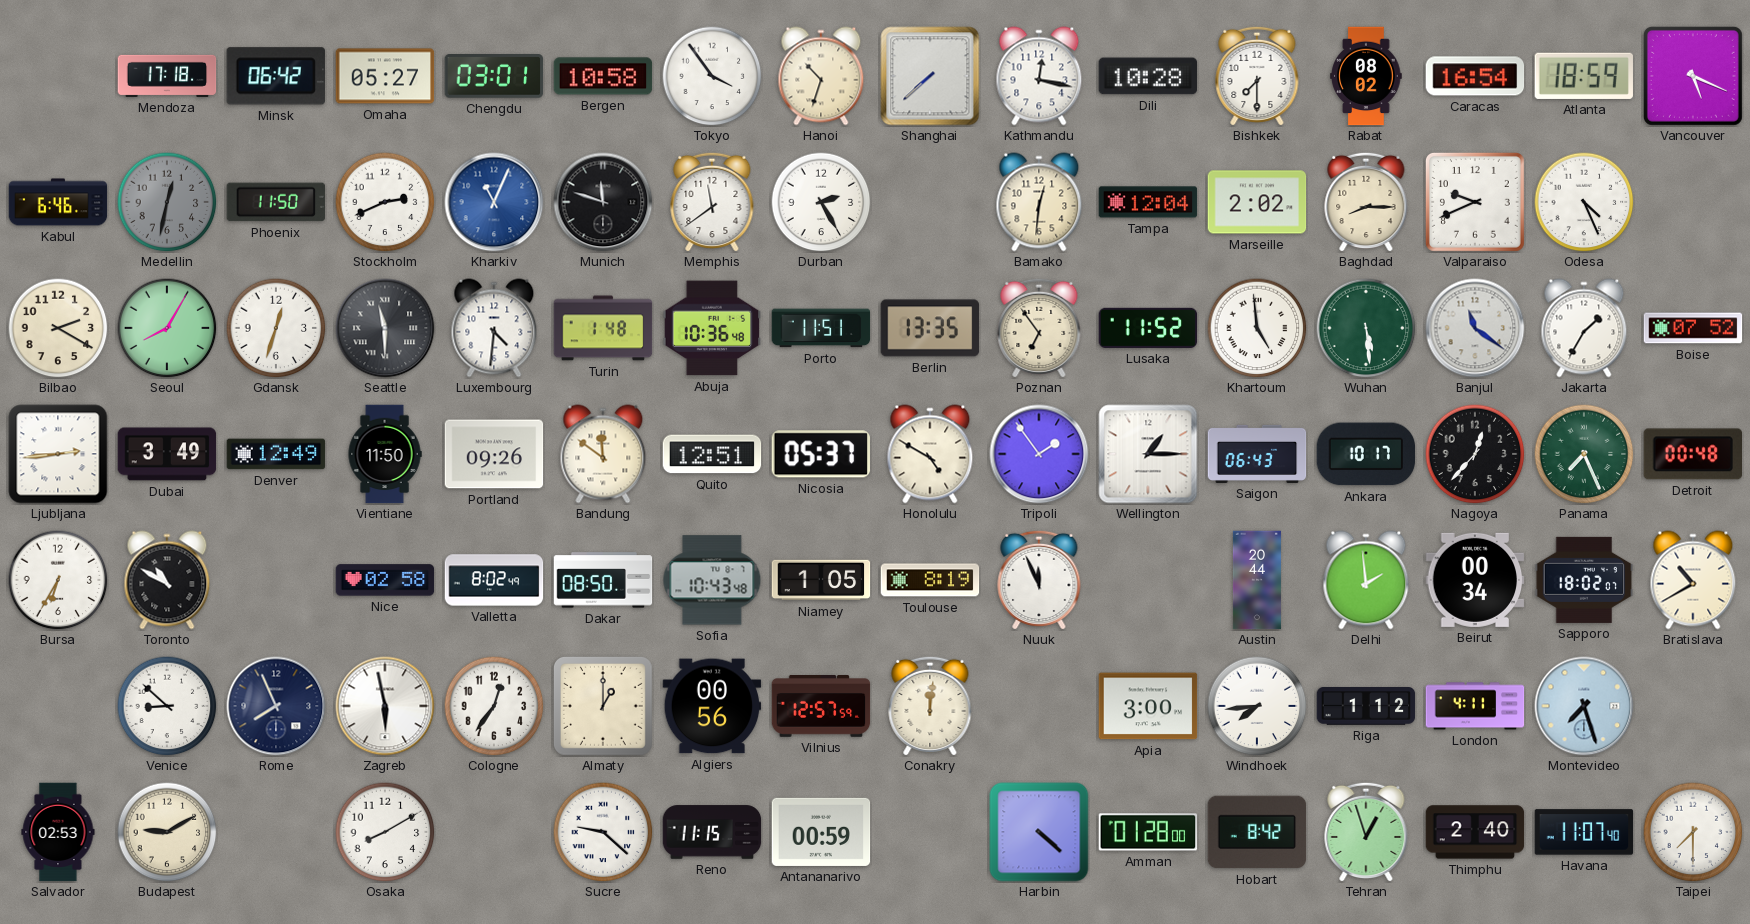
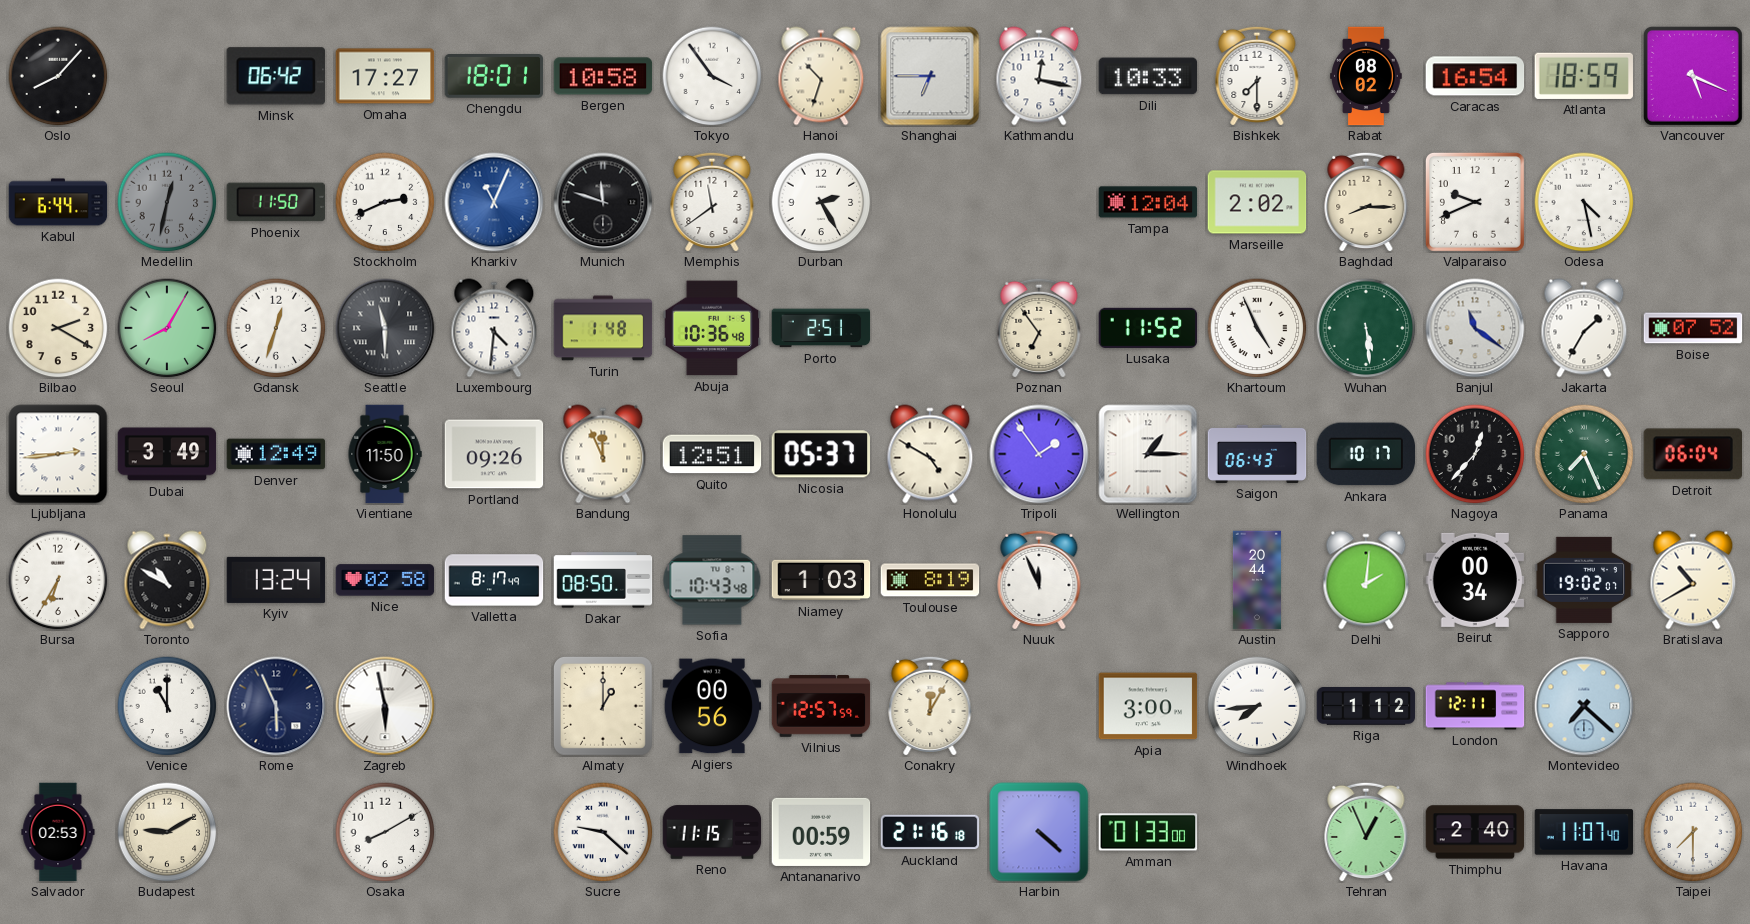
Oslo: none -> 8:07 (58, 76)
Mendoza: 17:18 -> none (167, 76)
Omaha: 05:27 -> 17:27 (385, 76)
Chengdu: 03:01 -> 18:01 (494, 77)
Shanghai: 7:38 -> 6:45 (930, 76)
Dili: 10:28 -> 10:33 (1148, 76)
Kabul: 6:46 -> 6:44 (58, 202)
Bamako: 12:31 -> none (1039, 202)
Odesa: 4:26 -> 4:28 (1584, 202)
Porto: 11:51 -> 2:51 (821, 328)
Berlin: 13:35 -> none (930, 328)
Khartoum: 4:59 -> 4:56 (1257, 328)
Bandung: 11:51 -> 11:56 (603, 454)
Detroit: 00:48 -> 06:04 (1692, 454)
Kyiv: none -> 13:24 (276, 580)
Valletta: 8:02 -> 8:17 (494, 580)
Niamey: 1:05 -> 1:03 (821, 580)
Delhi: 1:59 -> 2:01 (1366, 580)
Sapporo: 18:02 -> 19:02 (1584, 580)
Venice: 8:52 -> 11:00 (167, 706)
Rome: 7:56 -> 5:56 (276, 706)
Cologne: 12:36 -> none (494, 706)
Conakry: 12:01 -> 12:05 (930, 706)
London: 4:11 -> 12:11 (1475, 706)
Montevideo: 7:27 -> 7:22 (1584, 706)
Auckland: none -> 21:16 (930, 832)
Amman: 01:28 -> 01:33 (1148, 832)
Hobart: 8:42 -> none (1257, 832)
Tehran: 12:57 -> 12:56 (1366, 832)
